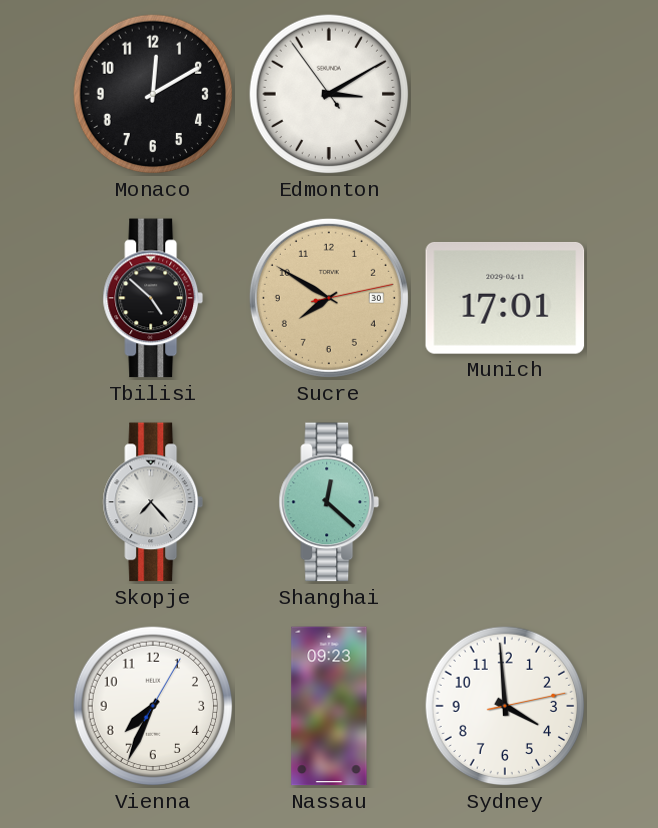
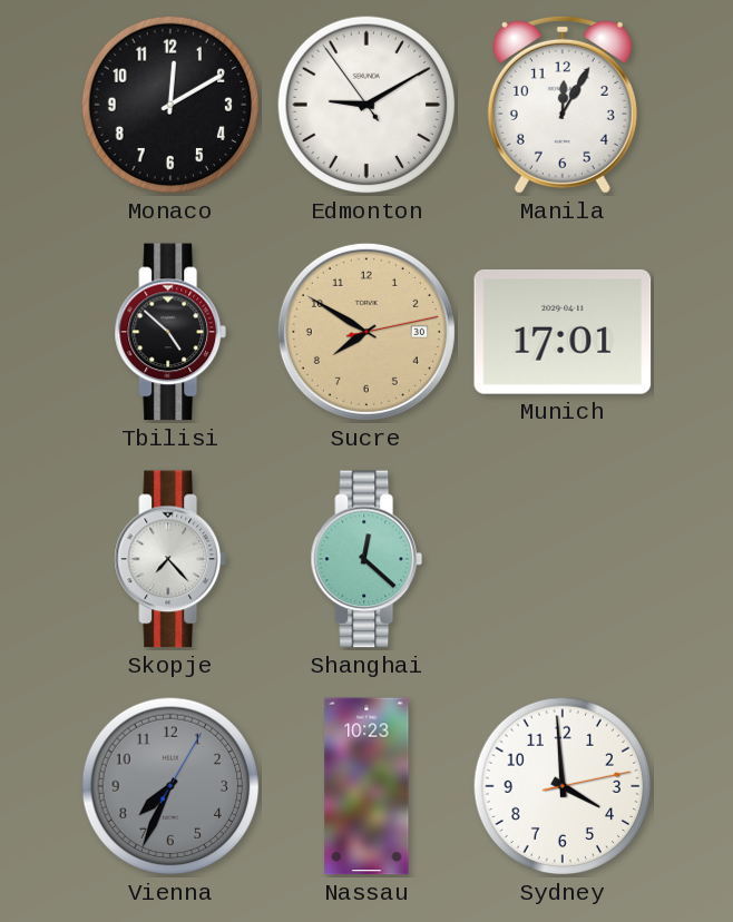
Edmonton: 3:09 -> 9:09 (366, 105)
Manila: none -> 12:05 (563, 105)
Vienna dial: white -> grey (170, 786)
Nassau: 09:23 -> 10:23 (366, 786)
